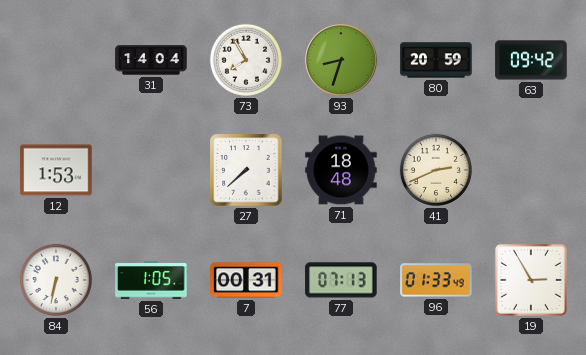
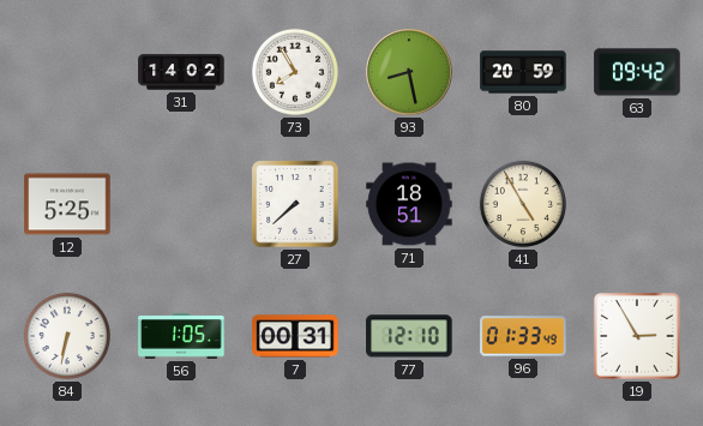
31: 14:04 -> 14:02 (181, 72)
93: 8:33 -> 8:28 (409, 72)
12: 1:53 -> 5:25 (67, 204)
71: 18:48 -> 18:51 (409, 204)
41: 2:41 -> 4:55 (523, 204)
77: 07:13 -> 12:10 (409, 336)
